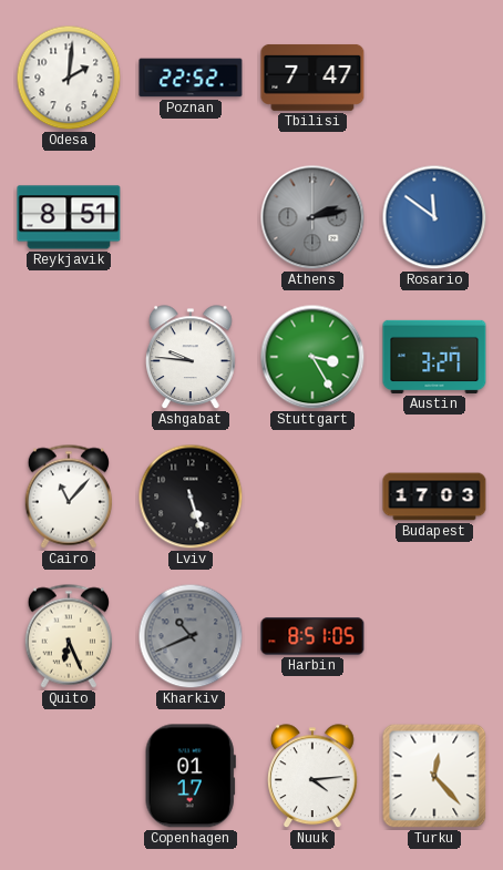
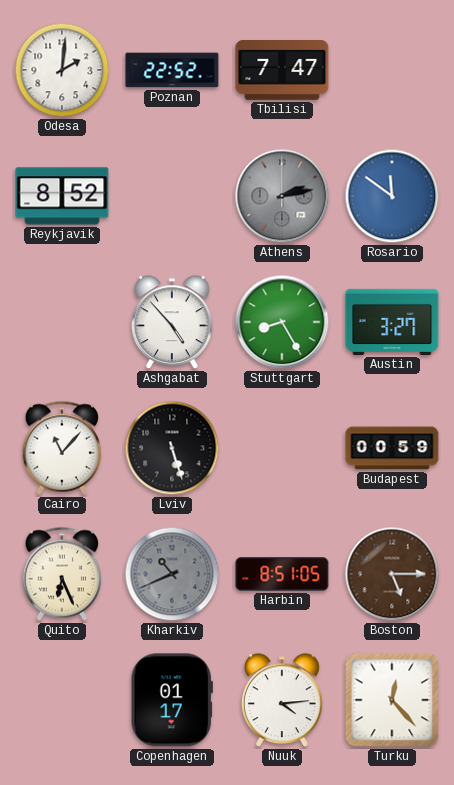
Reykjavik: 8:51 -> 8:52 (62, 196)
Ashgabat: 9:46 -> 4:53 (173, 323)
Stuttgart: 3:25 -> 8:25 (282, 322)
Budapest: 17:03 -> 00:59 (392, 448)
Boston: none -> 5:15 (392, 574)
